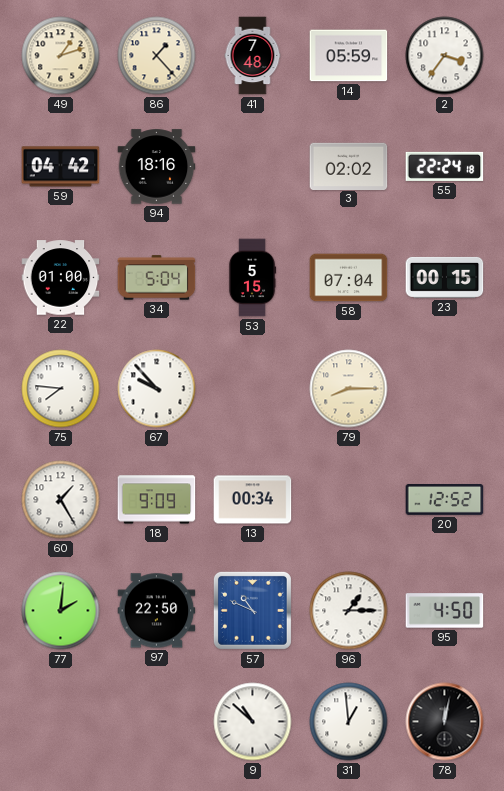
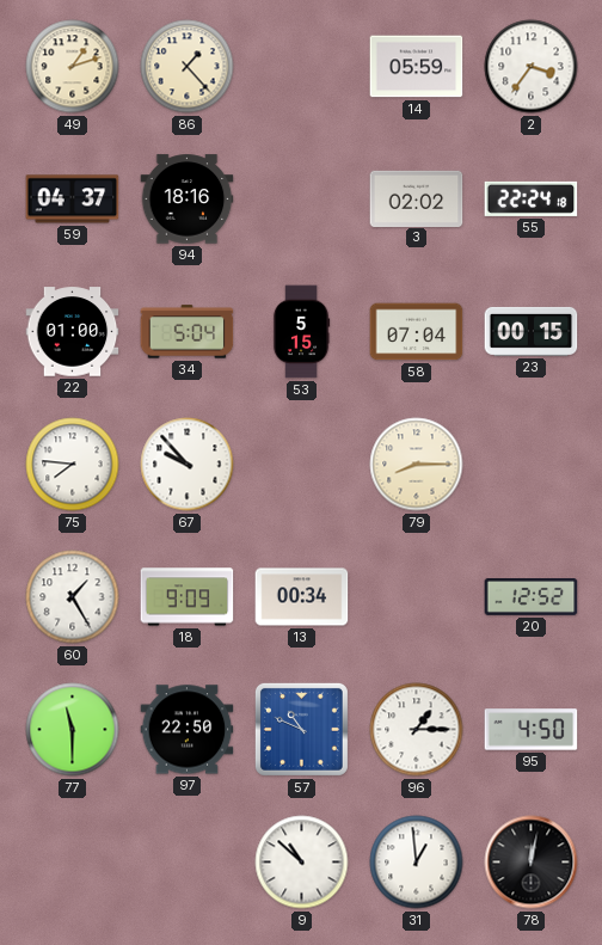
41: 7:48 -> none (253, 56)
59: 04:42 -> 04:37 (73, 200)
77: 2:01 -> 11:30 (73, 730)
